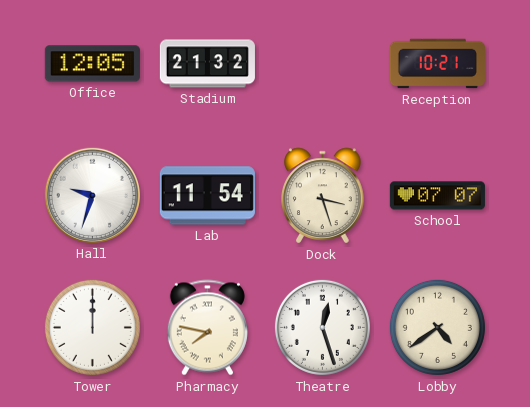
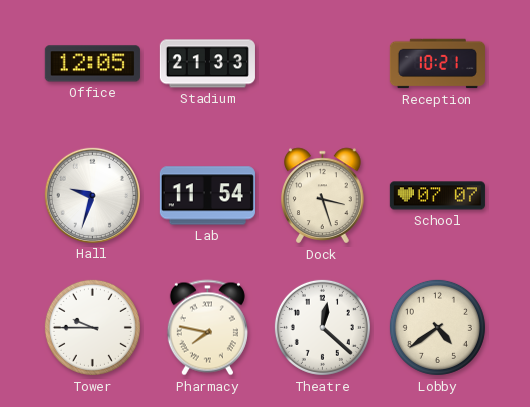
Stadium: 21:32 -> 21:33 (207, 64)
Tower: 12:00 -> 9:45 (92, 327)
Theatre: 12:27 -> 12:22 (322, 327)
